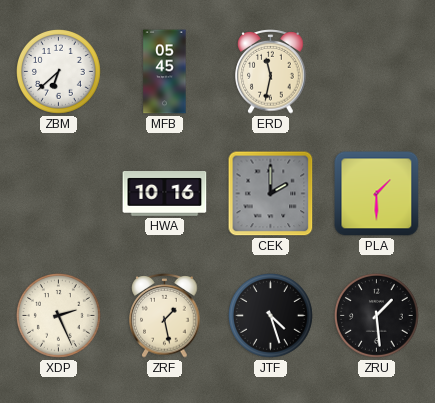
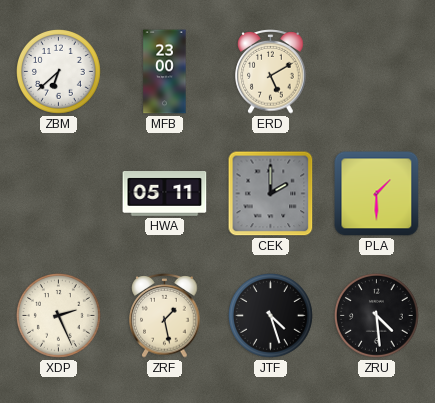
MFB: 05:45 -> 23:00 (165, 72)
ERD: 11:32 -> 5:10 (271, 72)
HWA: 10:16 -> 05:11 (165, 194)
ZRU: 1:29 -> 4:29 (377, 316)
